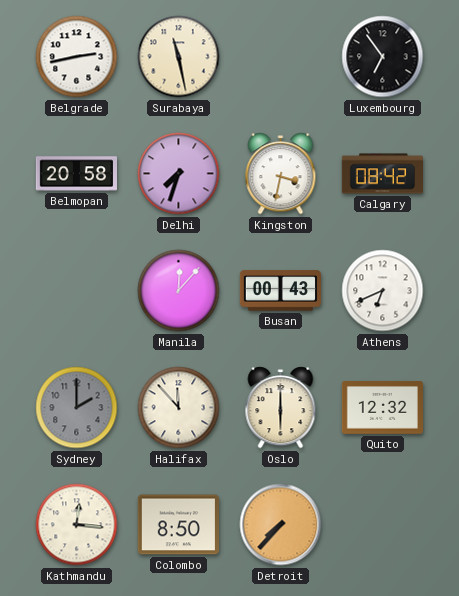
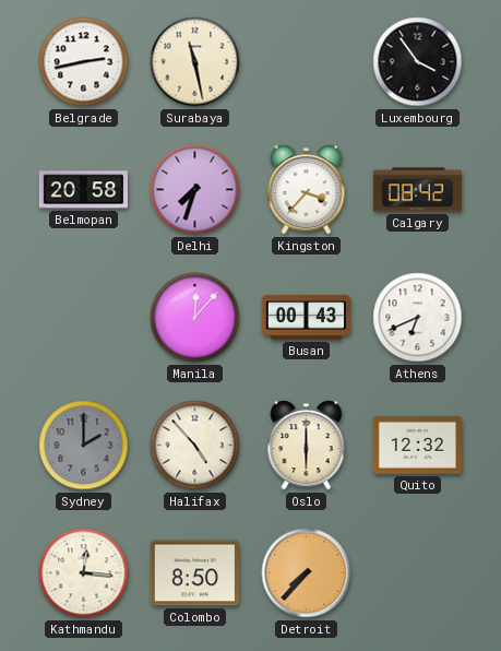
Luxembourg: 6:54 -> 3:54 (418, 62)
Kingston: 3:32 -> 3:37 (307, 190)
Halifax: 11:53 -> 4:53 (195, 446)
